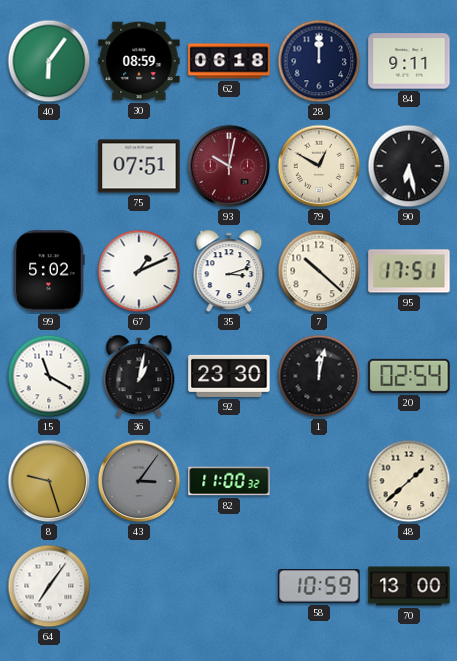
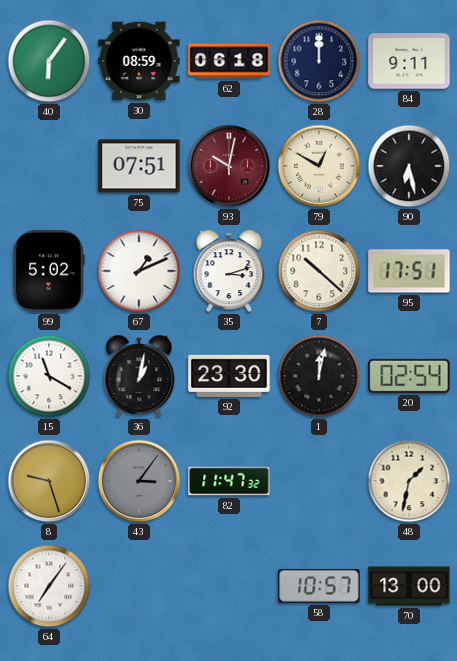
82: 11:00 -> 11:47 (229, 481)
48: 1:38 -> 1:32 (409, 481)
58: 10:59 -> 10:57 (319, 586)
